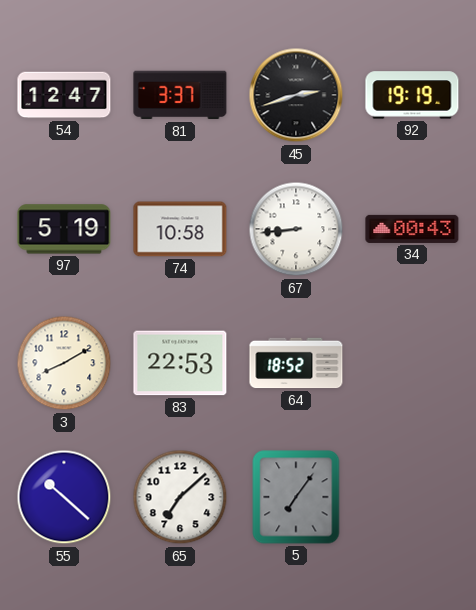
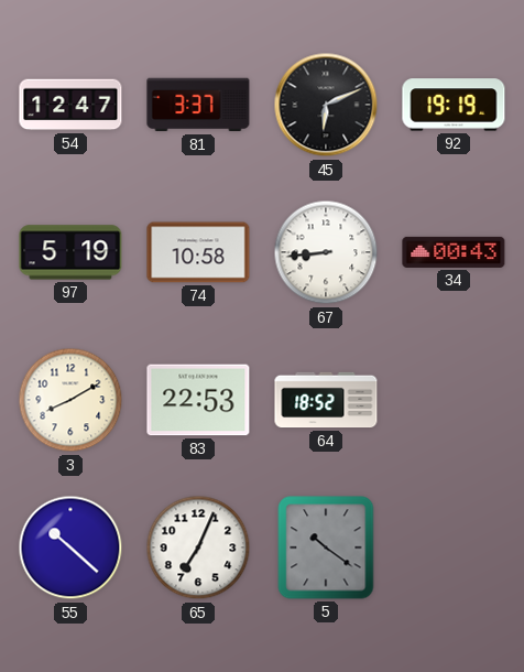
45: 2:42 -> 6:11 (326, 105)
65: 7:08 -> 7:04 (198, 548)
5: 7:06 -> 10:21 (326, 548)
